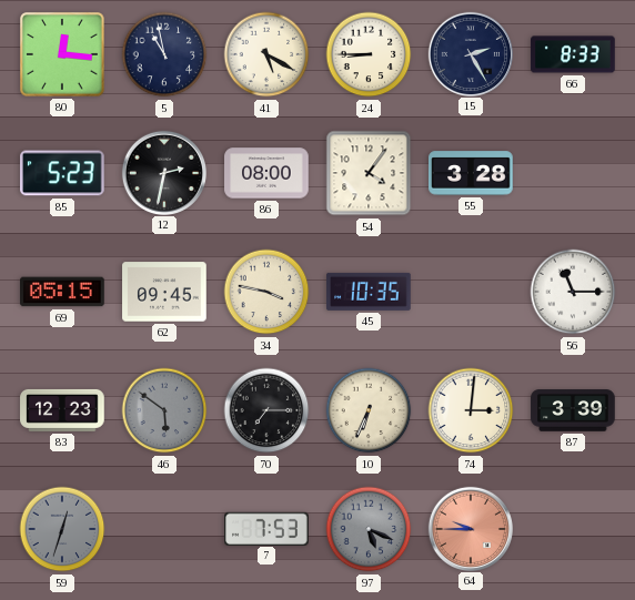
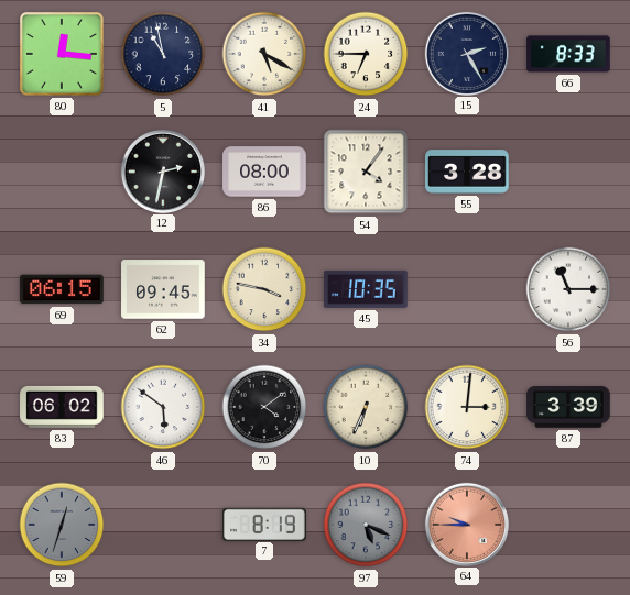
24: 8:45 -> 6:45 (366, 54)
85: 5:23 -> none (63, 173)
69: 05:15 -> 06:15 (62, 289)
83: 12:23 -> 06:02 (62, 407)
46 dial: grey -> white (163, 407)
70: 7:15 -> 4:09 (264, 407)
7: 7:53 -> 8:19 (264, 524)
